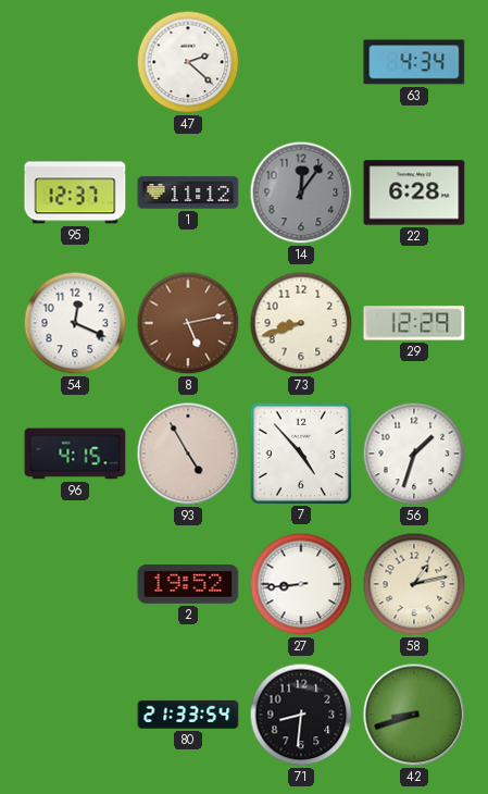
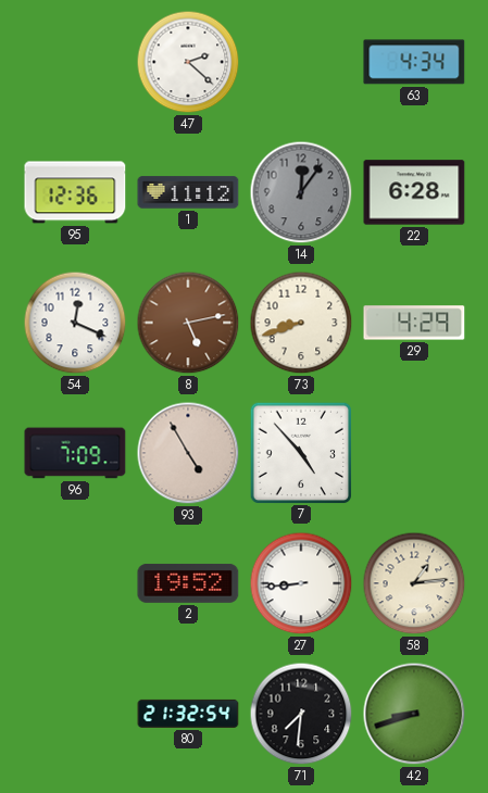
95: 12:37 -> 12:36 (75, 192)
29: 12:29 -> 4:29 (414, 323)
96: 4:15 -> 7:09 (75, 453)
56: 1:33 -> none (414, 454)
58: 1:13 -> 1:14 (414, 583)
80: 21:33 -> 21:32 (188, 714)
71: 8:31 -> 7:31 (301, 714)
